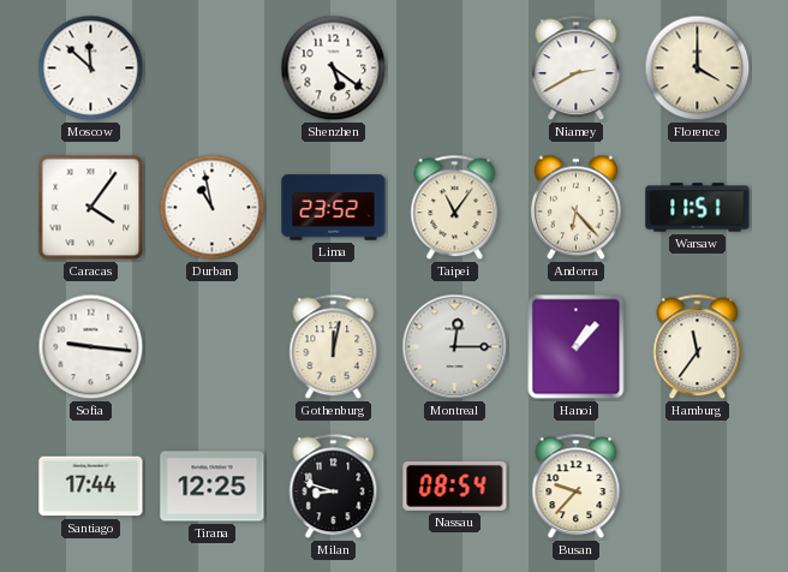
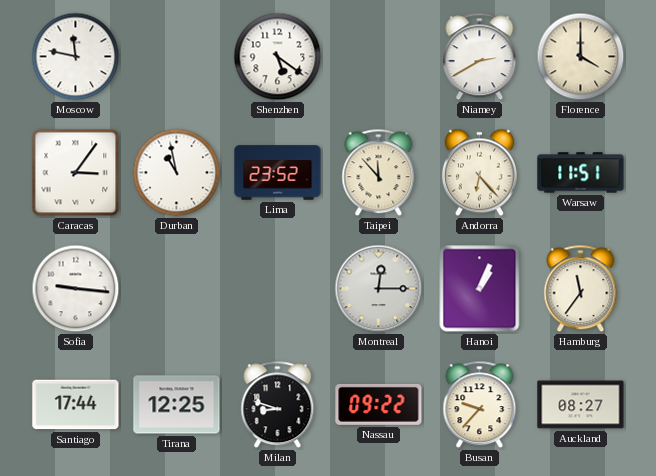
Moscow: 11:52 -> 11:47 (76, 57)
Caracas: 4:06 -> 3:06 (76, 173)
Taipei: 11:06 -> 11:53 (379, 173)
Gothenburg: 12:02 -> none (334, 347)
Hanoi: 1:07 -> 1:04 (480, 289)
Nassau: 08:54 -> 09:22 (379, 404)
Auckland: none -> 08:27 (581, 405)
